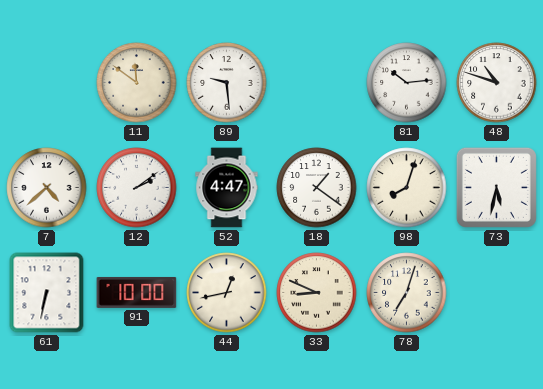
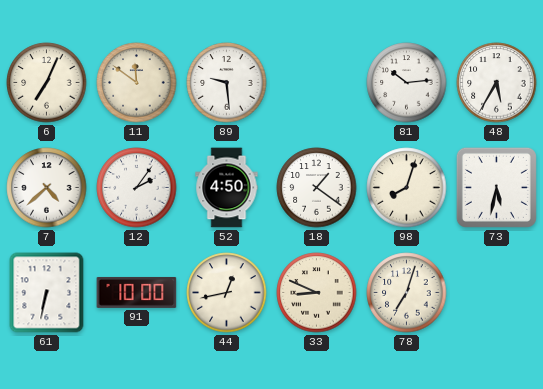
6: none -> 7:04 (47, 83)
48: 10:48 -> 5:35 (497, 83)
12: 2:09 -> 2:06 (137, 188)
52: 4:47 -> 4:50 (227, 188)
